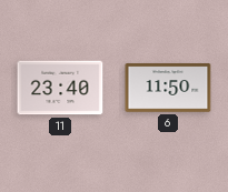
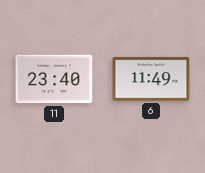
6: 11:50 -> 11:49 (151, 79)
